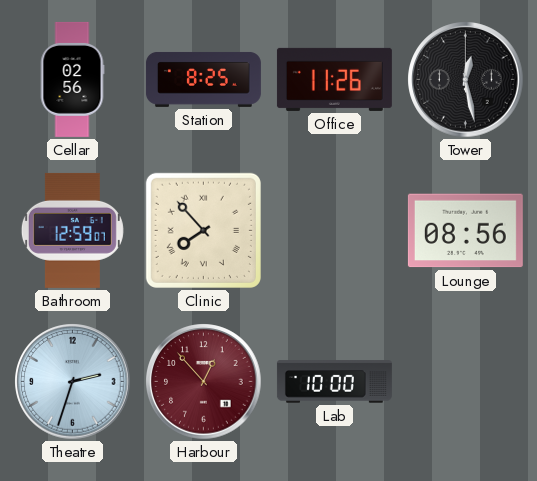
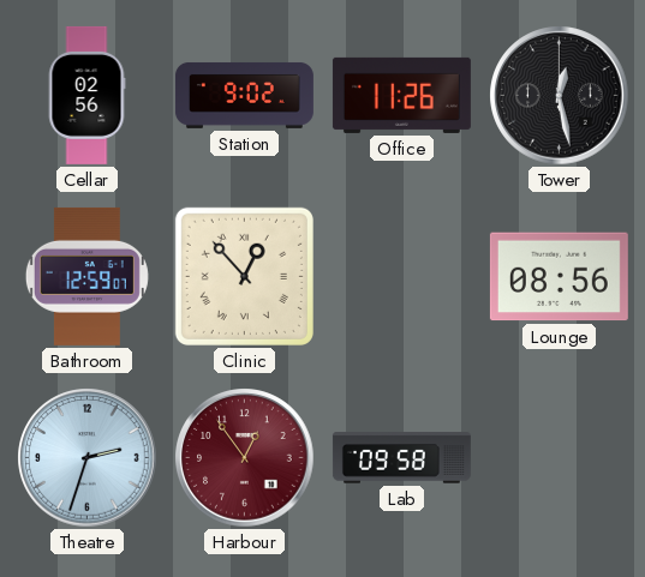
Station: 8:25 -> 9:02 (244, 95)
Clinic: 7:53 -> 12:53 (244, 276)
Harbour: 12:53 -> 12:54 (245, 458)
Lab: 10:00 -> 09:58 (401, 458)
